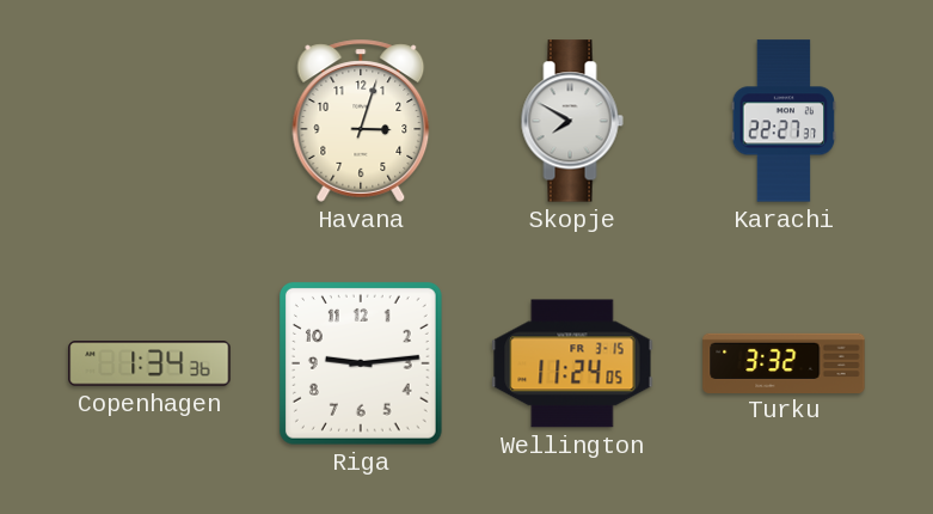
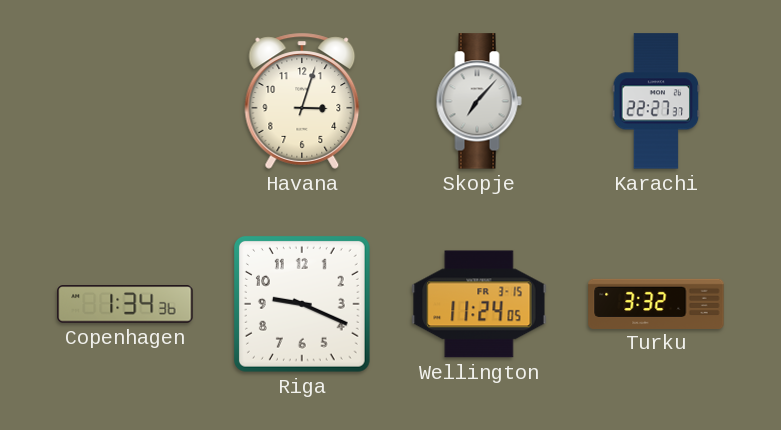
Skopje: 7:50 -> 7:07 (479, 101)
Riga: 9:14 -> 9:19 (302, 304)
